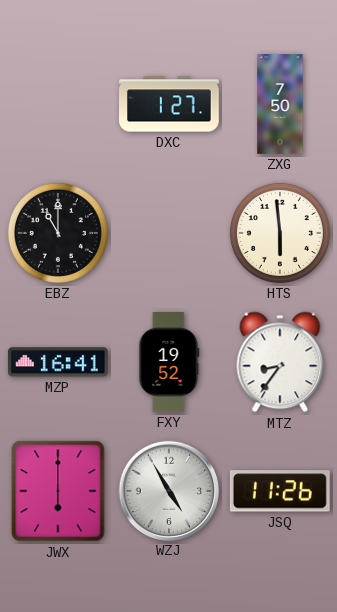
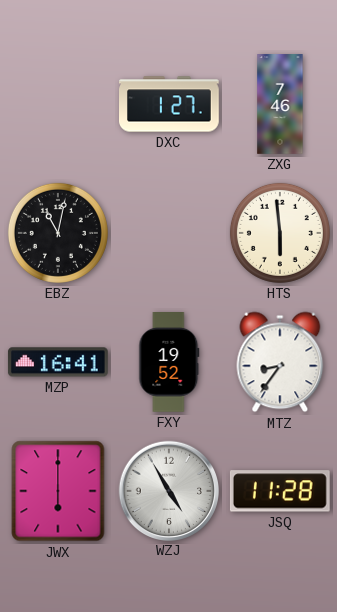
ZXG: 7:50 -> 7:46 (280, 104)
EBZ: 11:00 -> 11:02 (58, 233)
JSQ: 11:26 -> 11:28 (280, 491)
